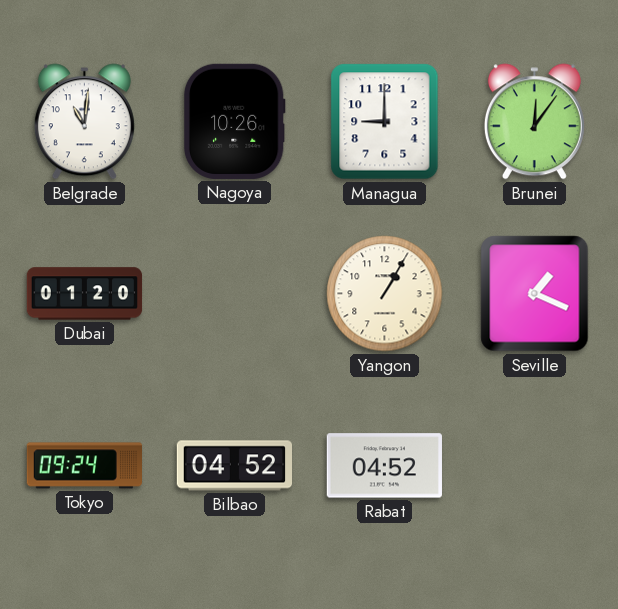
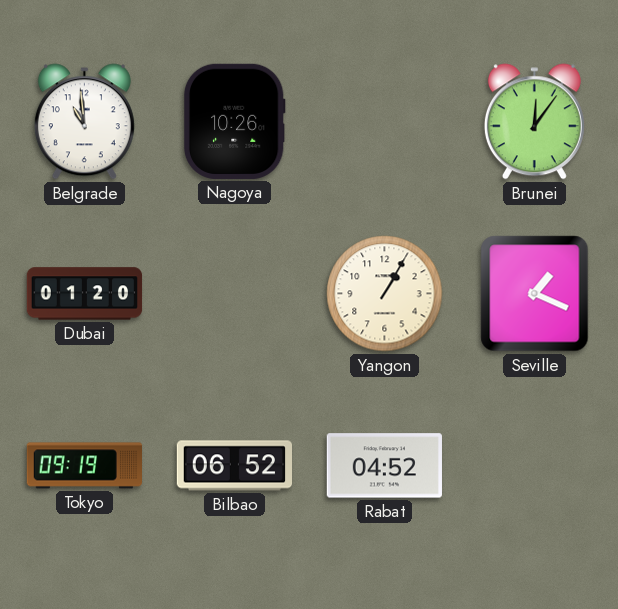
Belgrade: 11:01 -> 10:59 (84, 122)
Managua: 9:00 -> none (385, 122)
Tokyo: 09:24 -> 09:19 (84, 466)
Bilbao: 04:52 -> 06:52 (234, 466)
